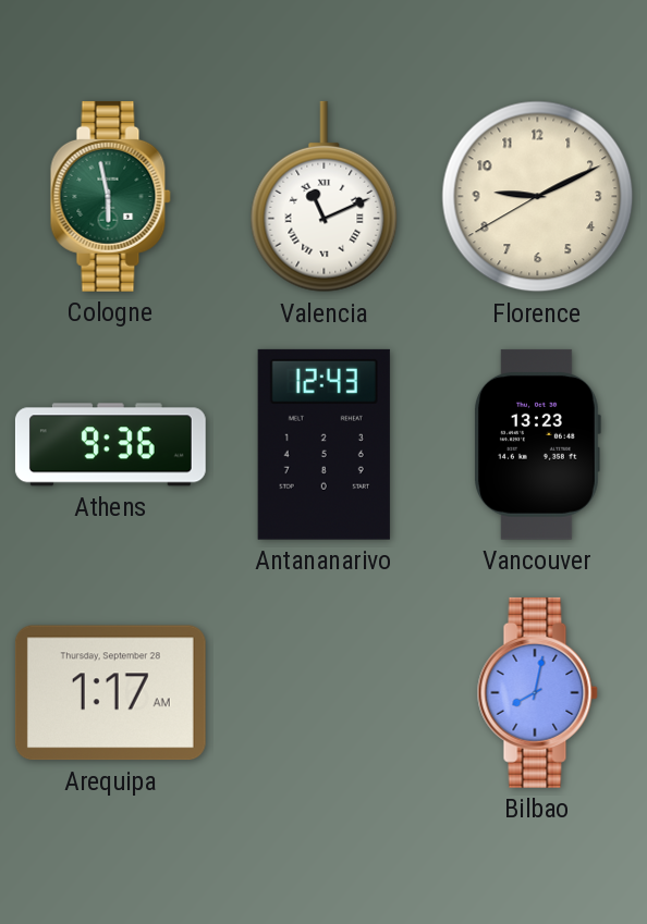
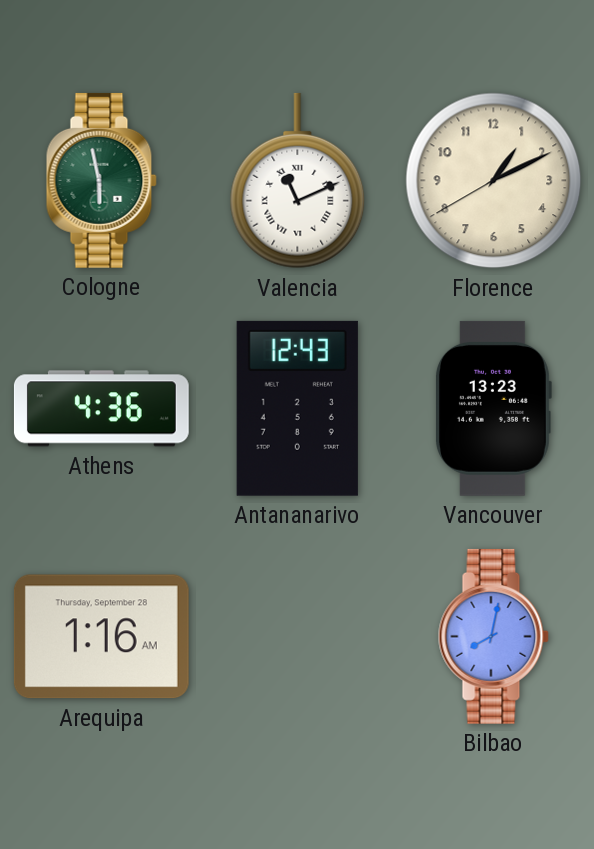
Florence: 9:10 -> 1:10 (494, 181)
Athens: 9:36 -> 4:36 (101, 409)
Arequipa: 1:17 -> 1:16 (101, 637)
